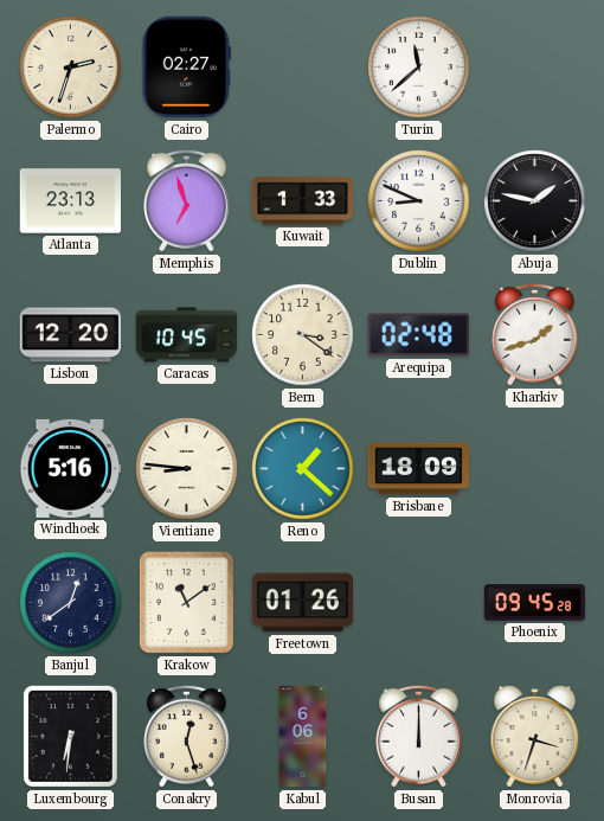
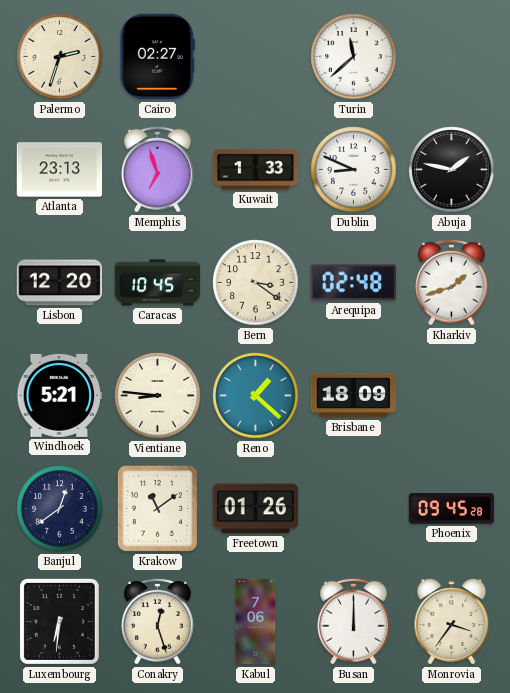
Windhoek: 5:16 -> 5:21 (60, 395)
Kabul: 6:06 -> 7:06 (256, 622)
Monrovia: 3:33 -> 3:36 (452, 622)
